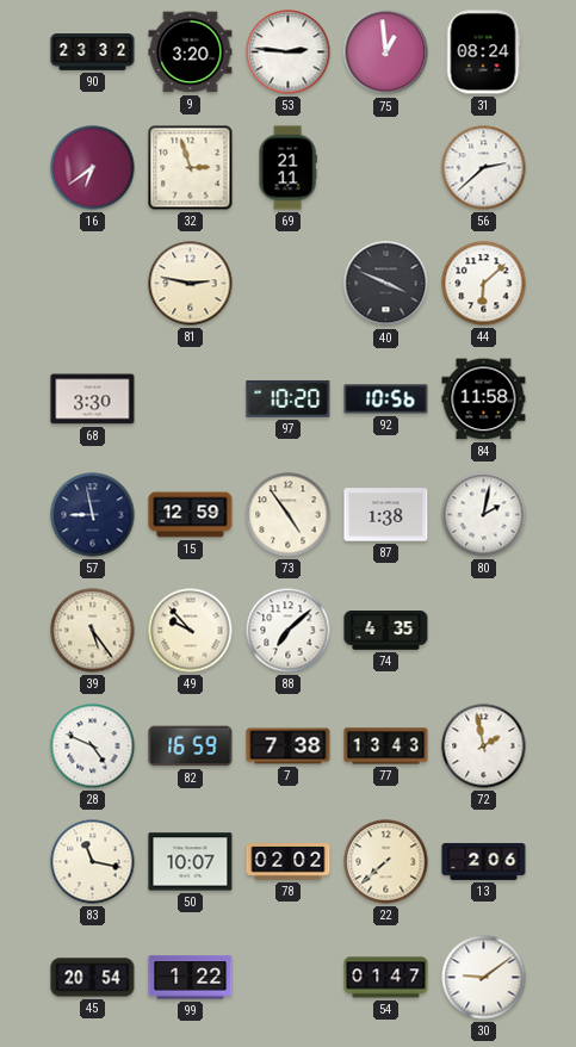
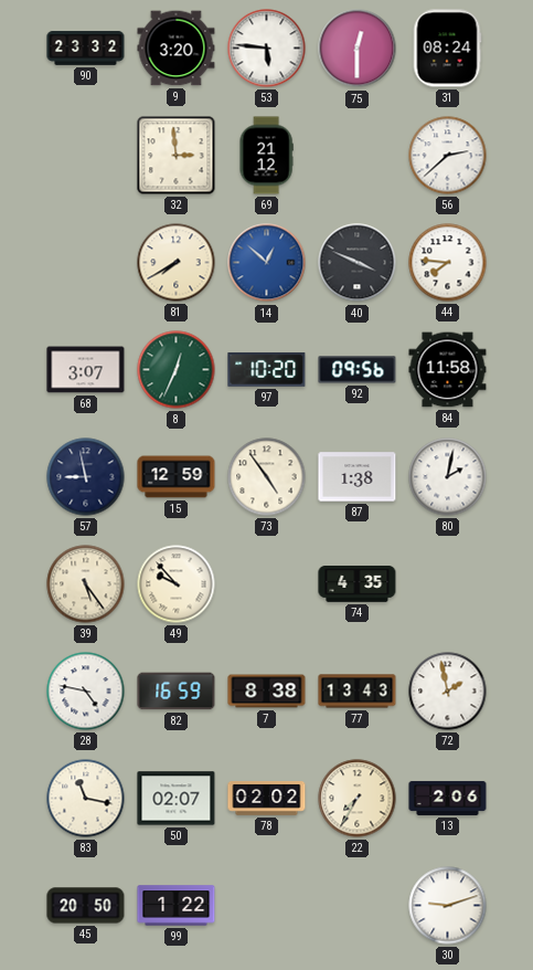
53: 2:46 -> 5:46 (267, 49)
75: 12:59 -> 12:30 (358, 49)
16: 6:39 -> none (93, 168)
32: 2:57 -> 2:59 (177, 156)
69: 21:11 -> 21:12 (266, 156)
81: 2:47 -> 7:40 (177, 263)
14: none -> 12:52 (267, 263)
44: 6:08 -> 7:46 (448, 263)
68: 3:30 -> 3:07 (86, 370)
8: none -> 12:34 (177, 370)
92: 10:56 -> 09:56 (358, 370)
88: 7:08 -> none (289, 631)
28: 4:49 -> 4:47 (86, 692)
7: 7:38 -> 8:38 (267, 692)
50: 10:07 -> 02:07 (177, 799)
22: 7:38 -> 7:35 (358, 799)
45: 20:54 -> 20:50 (86, 906)
54: 01:47 -> none (386, 978)
30: 9:09 -> 9:12 (448, 906)
